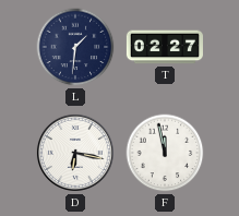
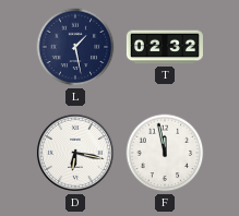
L: 1:31 -> 1:28 (75, 47)
T: 02:27 -> 02:32 (165, 47)
